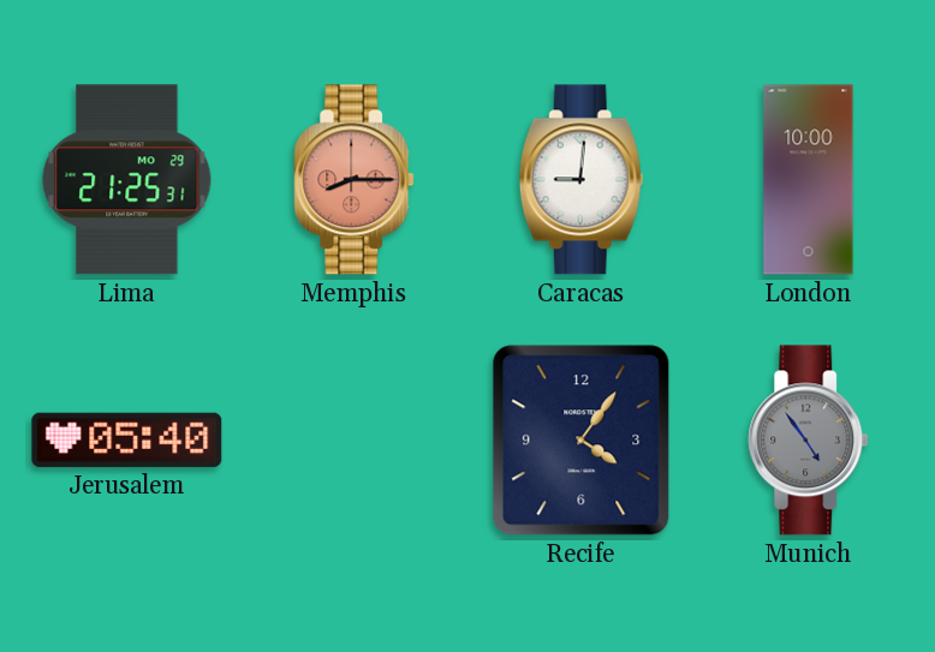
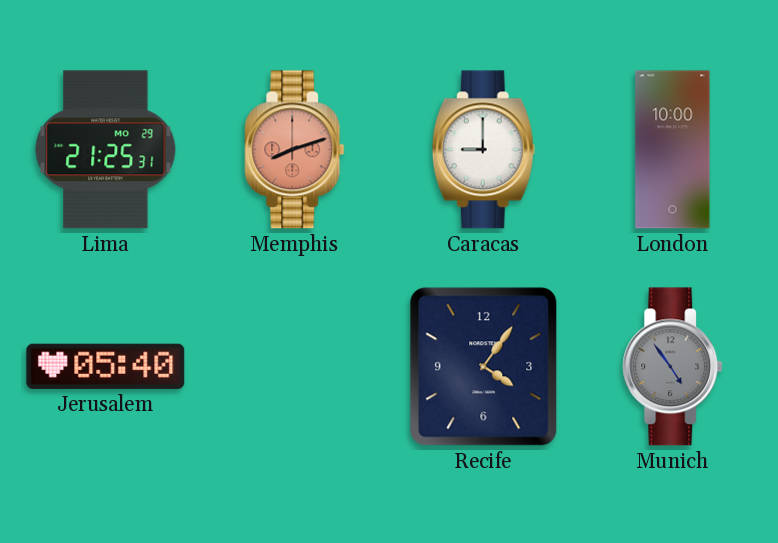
Memphis: 8:15 -> 8:12 (295, 150)
Caracas: 9:01 -> 9:00 (483, 150)
